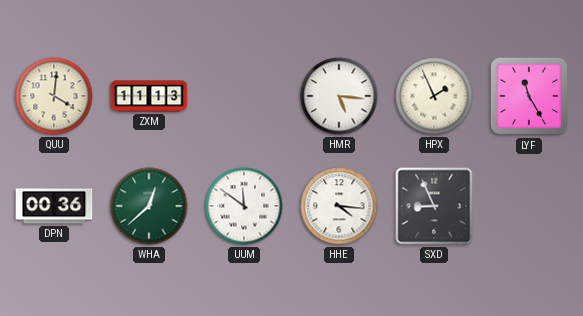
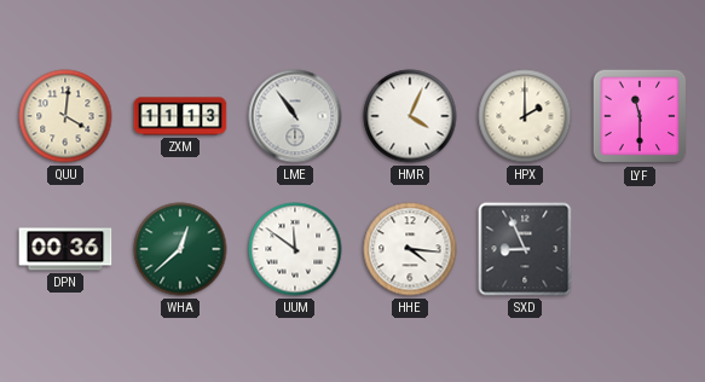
LME: none -> 10:54 (295, 116)
HMR: 5:16 -> 4:04 (410, 116)
HPX: 1:56 -> 2:00 (525, 116)
LYF: 11:25 -> 11:30 (640, 116)
